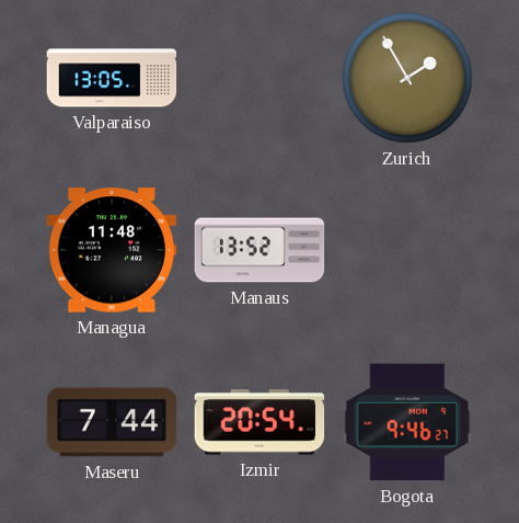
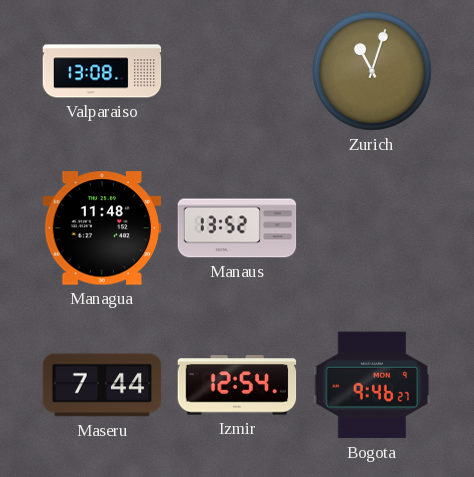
Valparaiso: 13:05 -> 13:08 (102, 71)
Zurich: 1:55 -> 11:03 (373, 72)
Izmir: 20:54 -> 12:54 (237, 385)
